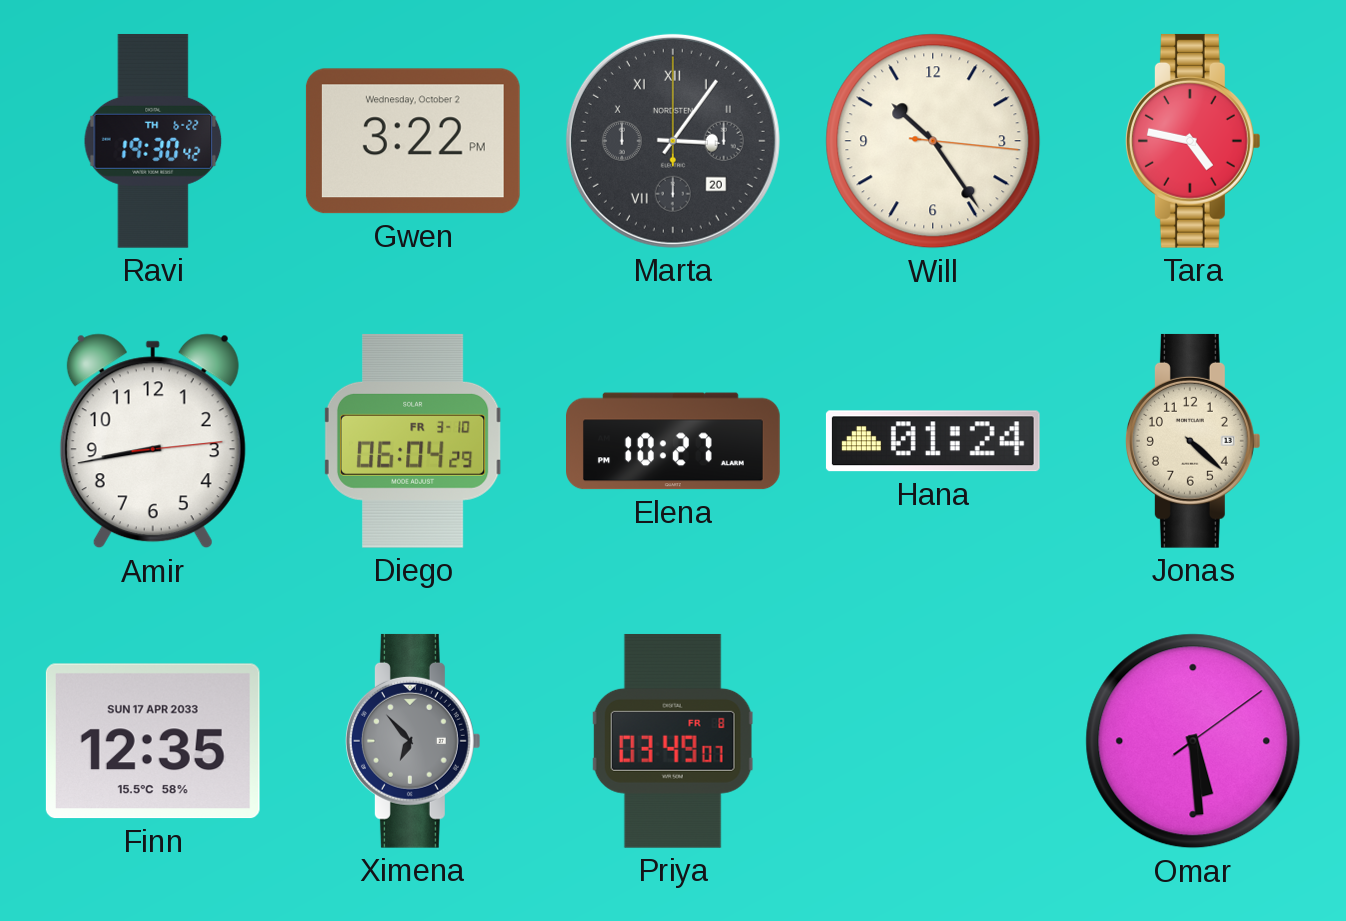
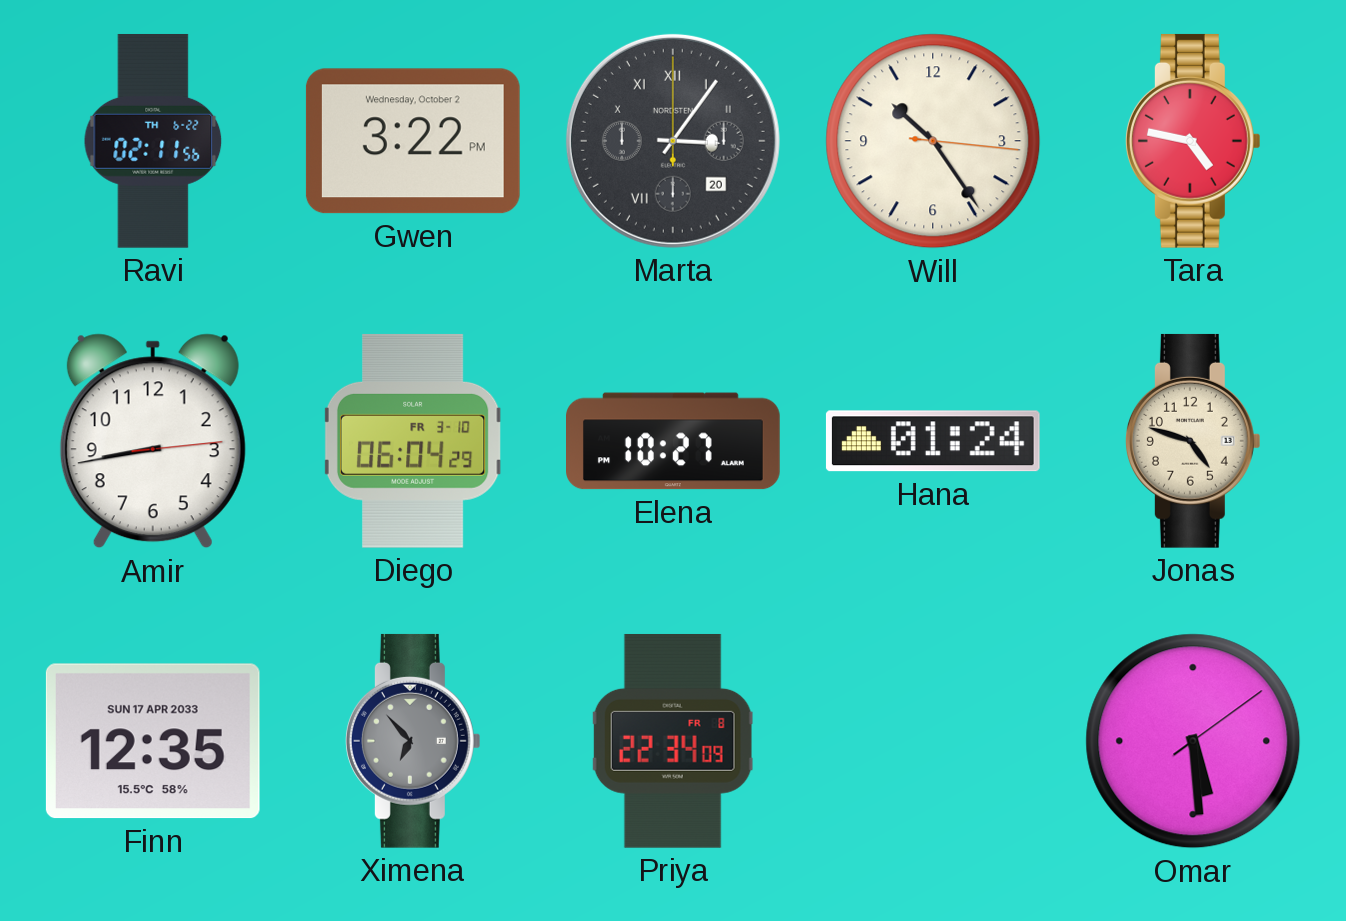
Ravi: 19:30 -> 02:11 (153, 141)
Jonas: 4:22 -> 4:48 (1193, 441)
Priya: 03:49 -> 22:34 (673, 741)
